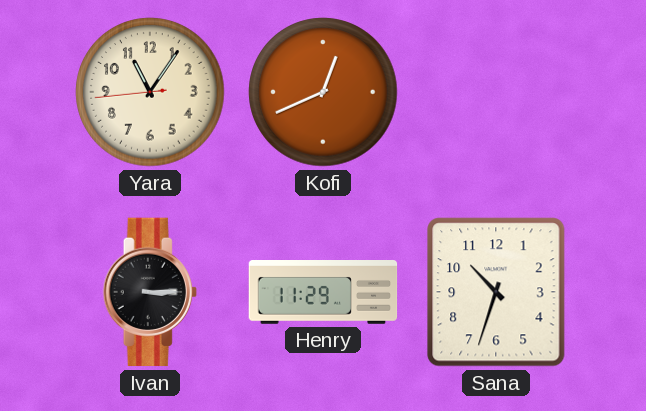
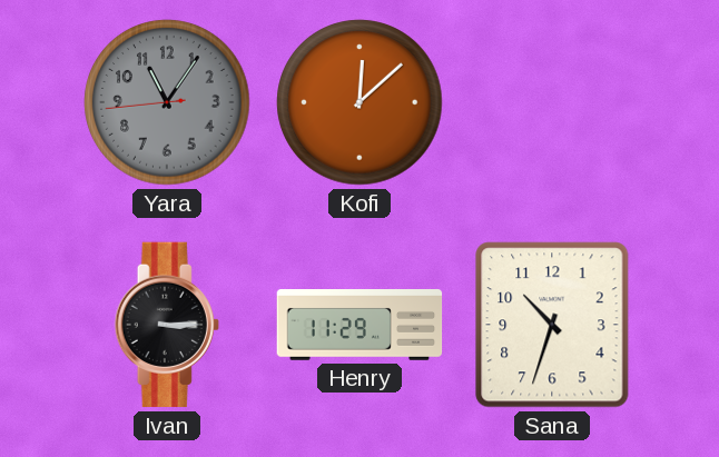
Yara dial: cream -> grey (167, 102)
Kofi: 12:41 -> 12:08 (359, 102)
